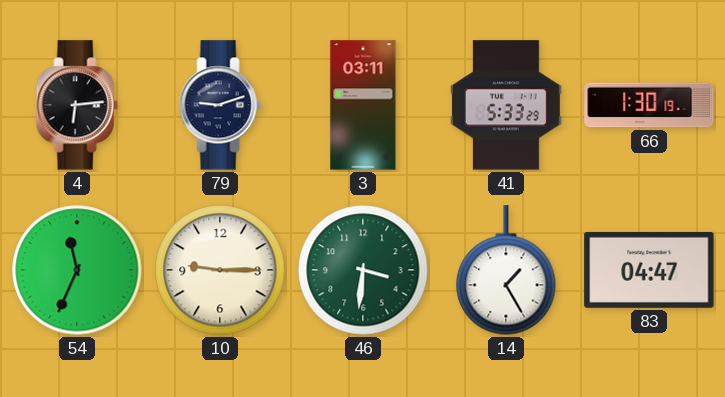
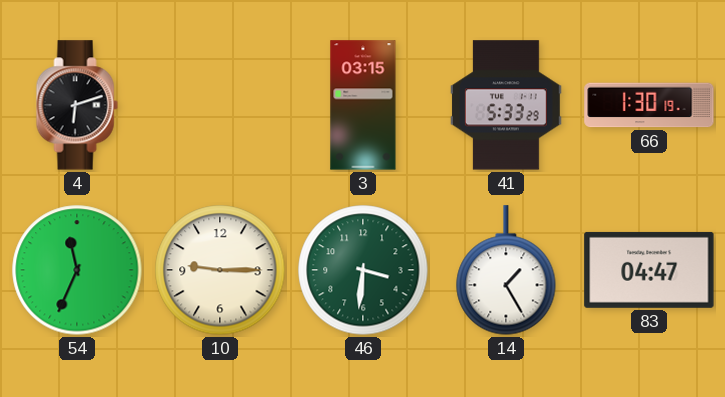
4: 6:14 -> 6:12 (77, 105)
79: 9:12 -> none (220, 105)
3: 03:11 -> 03:15 (363, 105)
